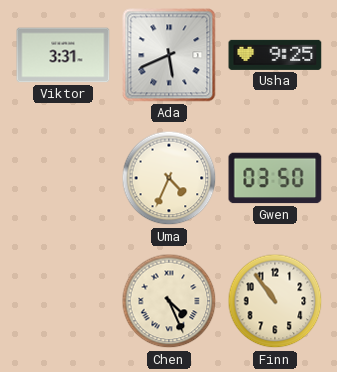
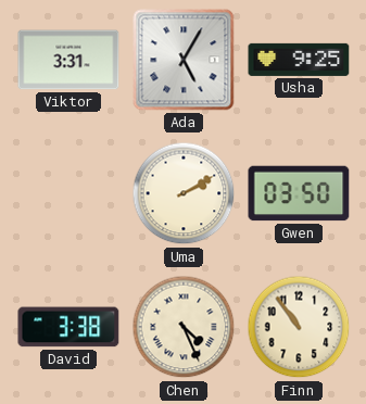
Ada: 5:41 -> 5:05 (184, 60)
Uma: 4:34 -> 2:10 (184, 193)
David: none -> 3:38 (68, 327)
